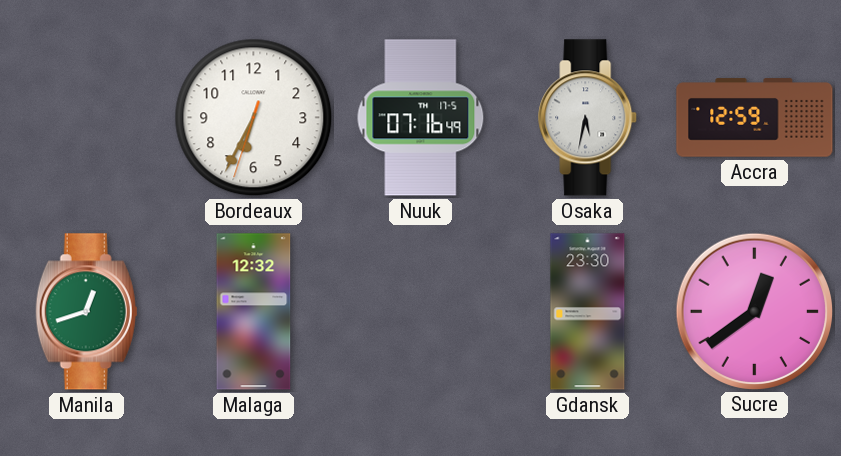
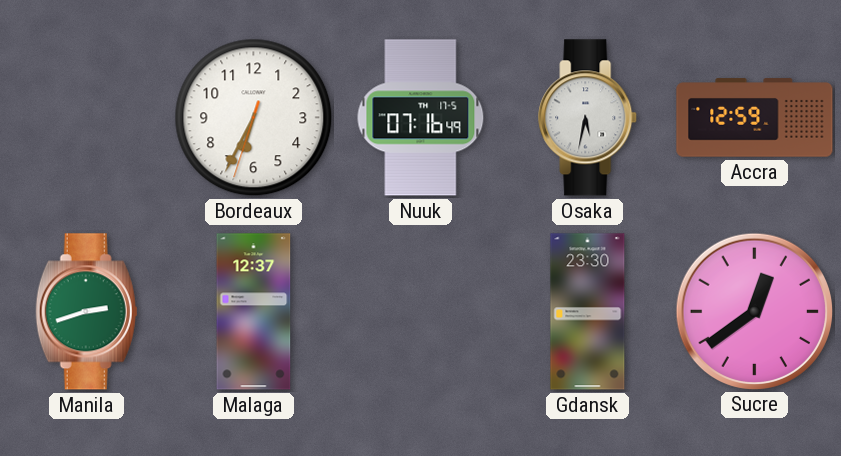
Manila: 12:42 -> 2:42 (87, 312)
Malaga: 12:32 -> 12:37 (254, 312)
